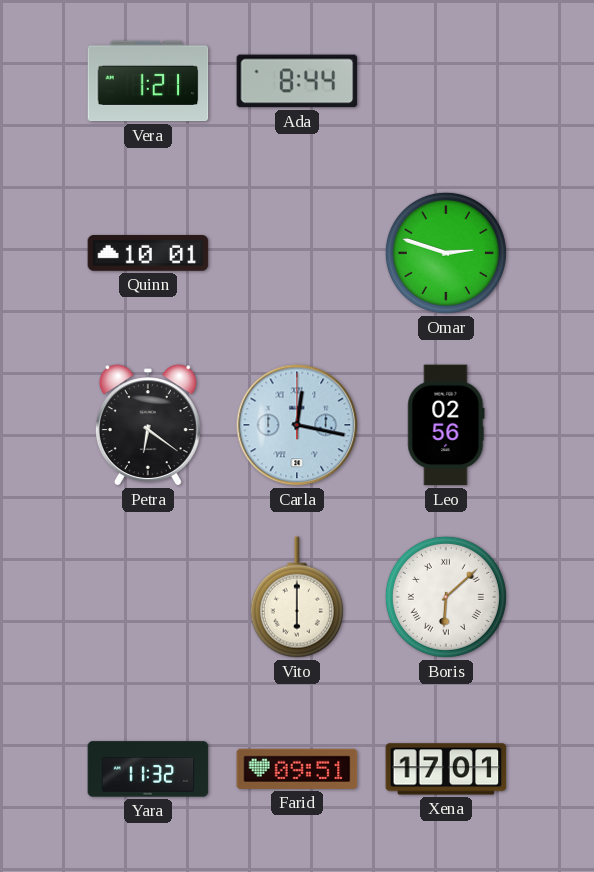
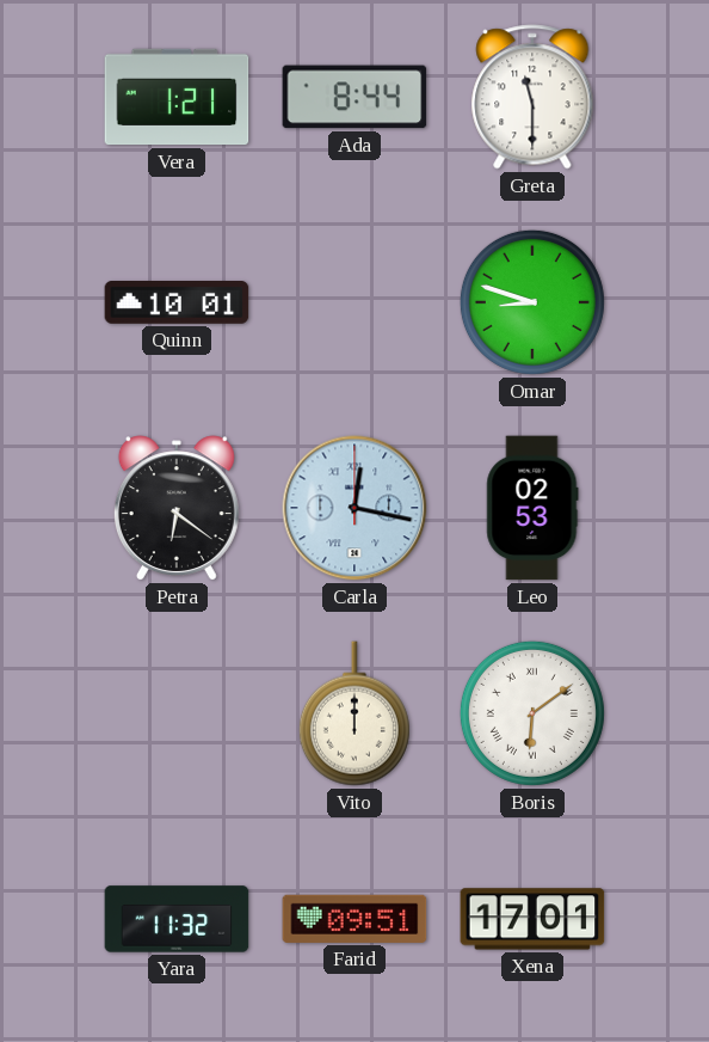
Greta: none -> 11:30 (532, 97)
Omar: 2:48 -> 8:48 (532, 302)
Leo: 02:56 -> 02:53 (532, 508)
Vito: 6:00 -> 12:00 (354, 713)
Boris: 6:08 -> 6:09 (532, 713)
